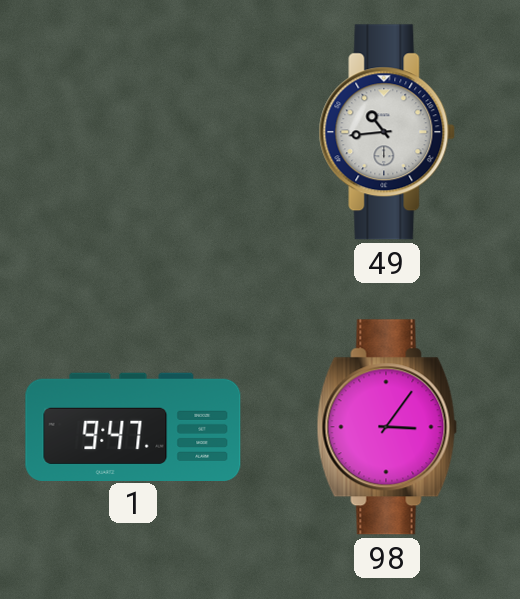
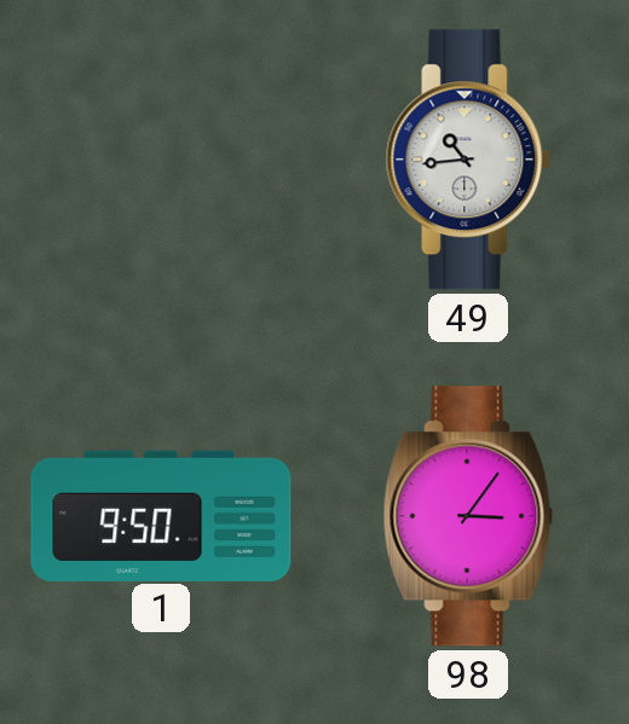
1: 9:47 -> 9:50 (161, 515)
